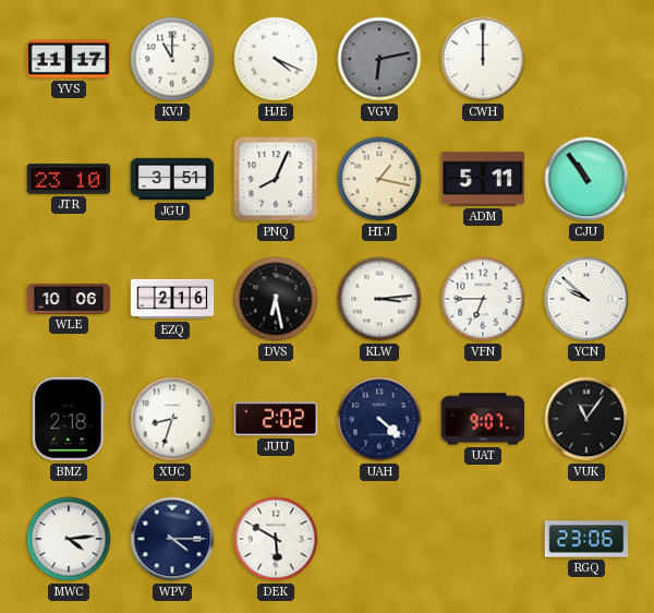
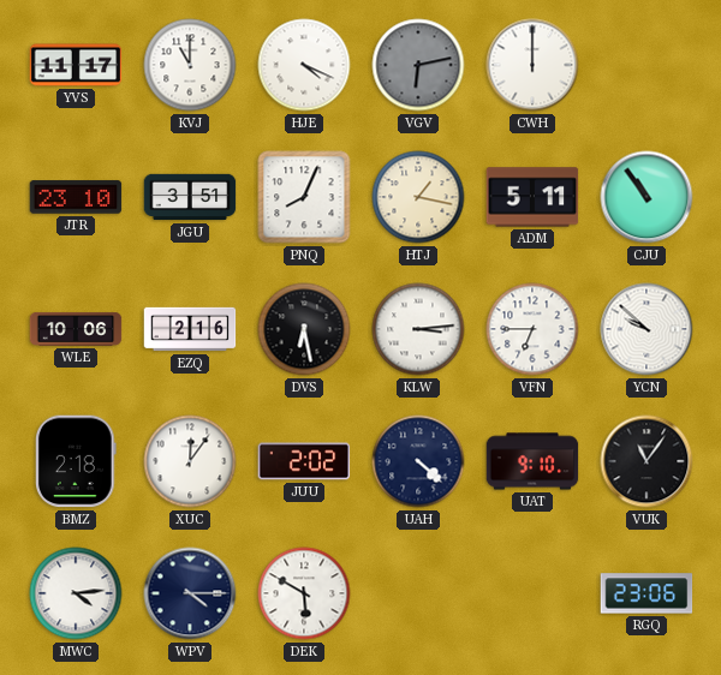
XUC: 8:33 -> 12:06 (190, 461)
UAT: 9:07 -> 9:10 (532, 461)
